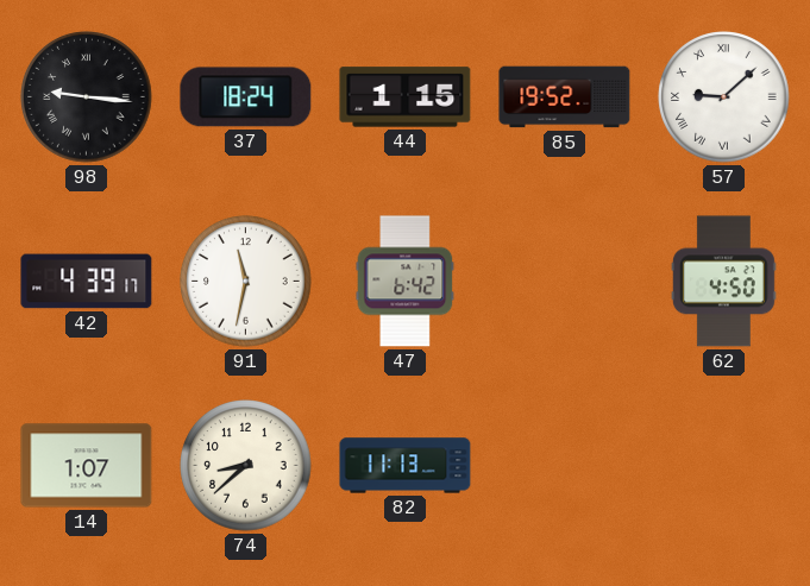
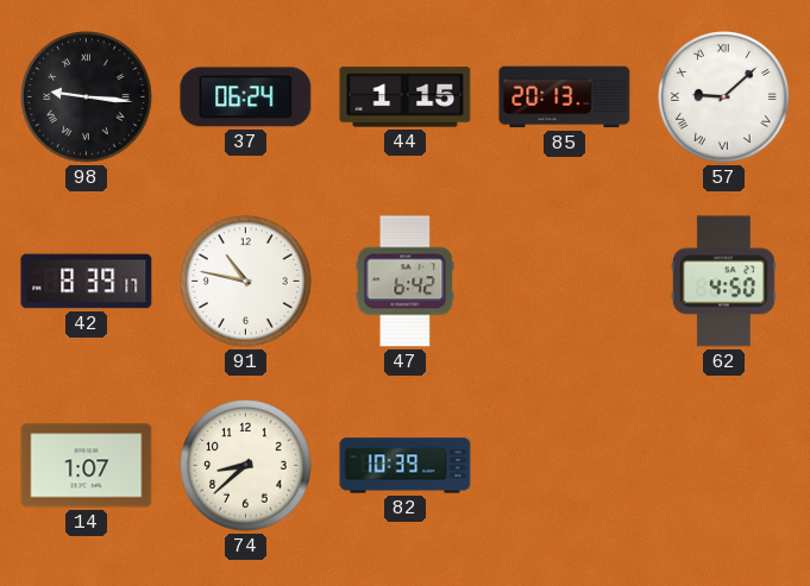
37: 18:24 -> 06:24 (246, 97)
85: 19:52 -> 20:13 (565, 97)
42: 4:39 -> 8:39 (87, 282)
91: 11:32 -> 10:47 (246, 282)
82: 11:13 -> 10:39 (406, 466)
